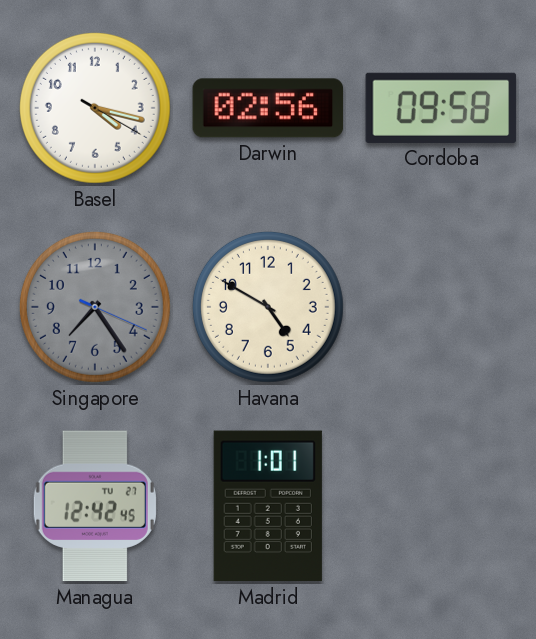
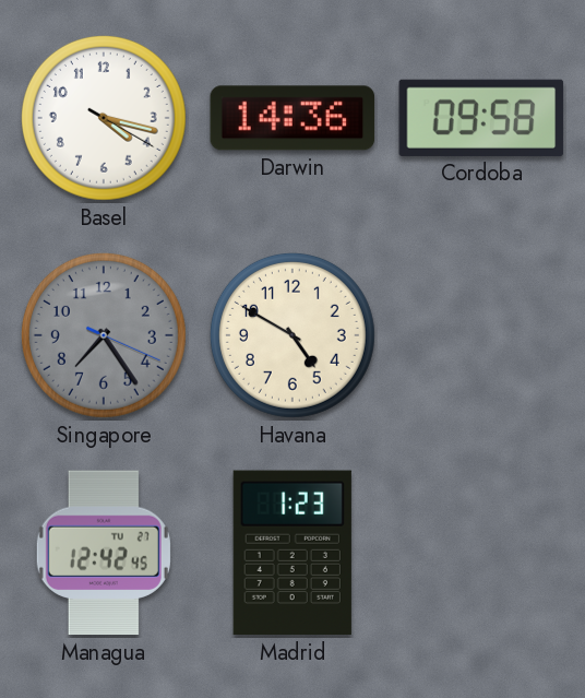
Darwin: 02:56 -> 14:36 (292, 118)
Madrid: 1:01 -> 1:23 (292, 553)
